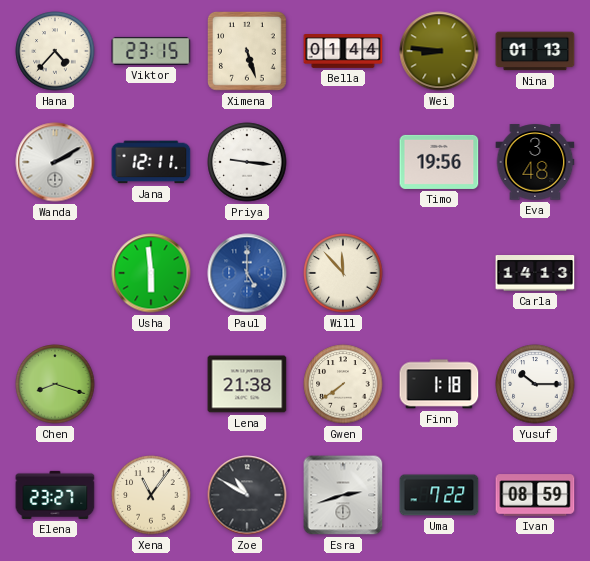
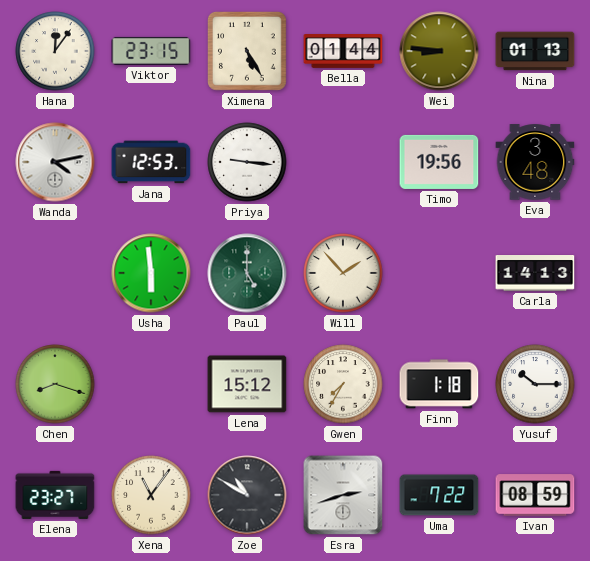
Hana: 4:37 -> 12:06 (55, 51)
Ximena: 5:27 -> 5:25 (248, 52)
Wanda: 2:10 -> 4:13 (55, 162)
Jana: 12:11 -> 12:53 (151, 162)
Paul dial: blue -> green (247, 273)
Will: 11:53 -> 1:53 (343, 273)
Lena: 21:38 -> 15:12 (247, 384)
Gwen: 7:39 -> 7:35 (343, 384)
